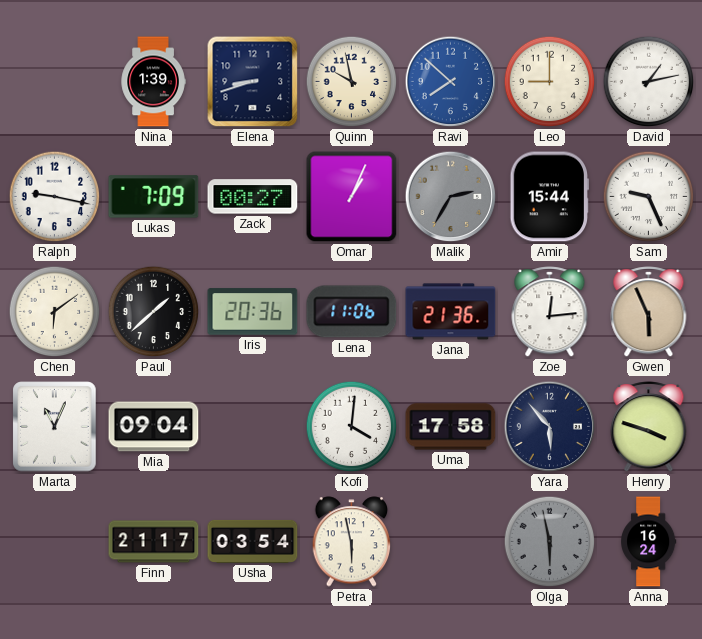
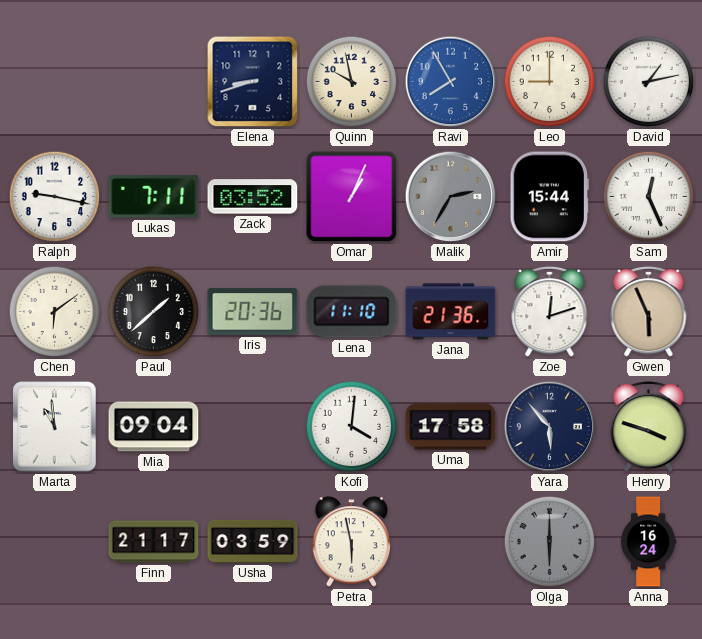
Nina: 1:39 -> none (153, 82)
Ravi: 7:52 -> 7:55 (451, 82)
Lukas: 7:09 -> 7:11 (154, 197)
Zack: 00:27 -> 03:52 (253, 197)
Sam: 9:26 -> 12:26 (649, 197)
Lena: 11:06 -> 11:10 (352, 312)
Zoe: 12:14 -> 12:12 (550, 312)
Marta: 11:04 -> 10:59 (55, 427)
Usha: 03:54 -> 03:59 (253, 541)
Olga: 5:58 -> 6:00 (550, 542)
